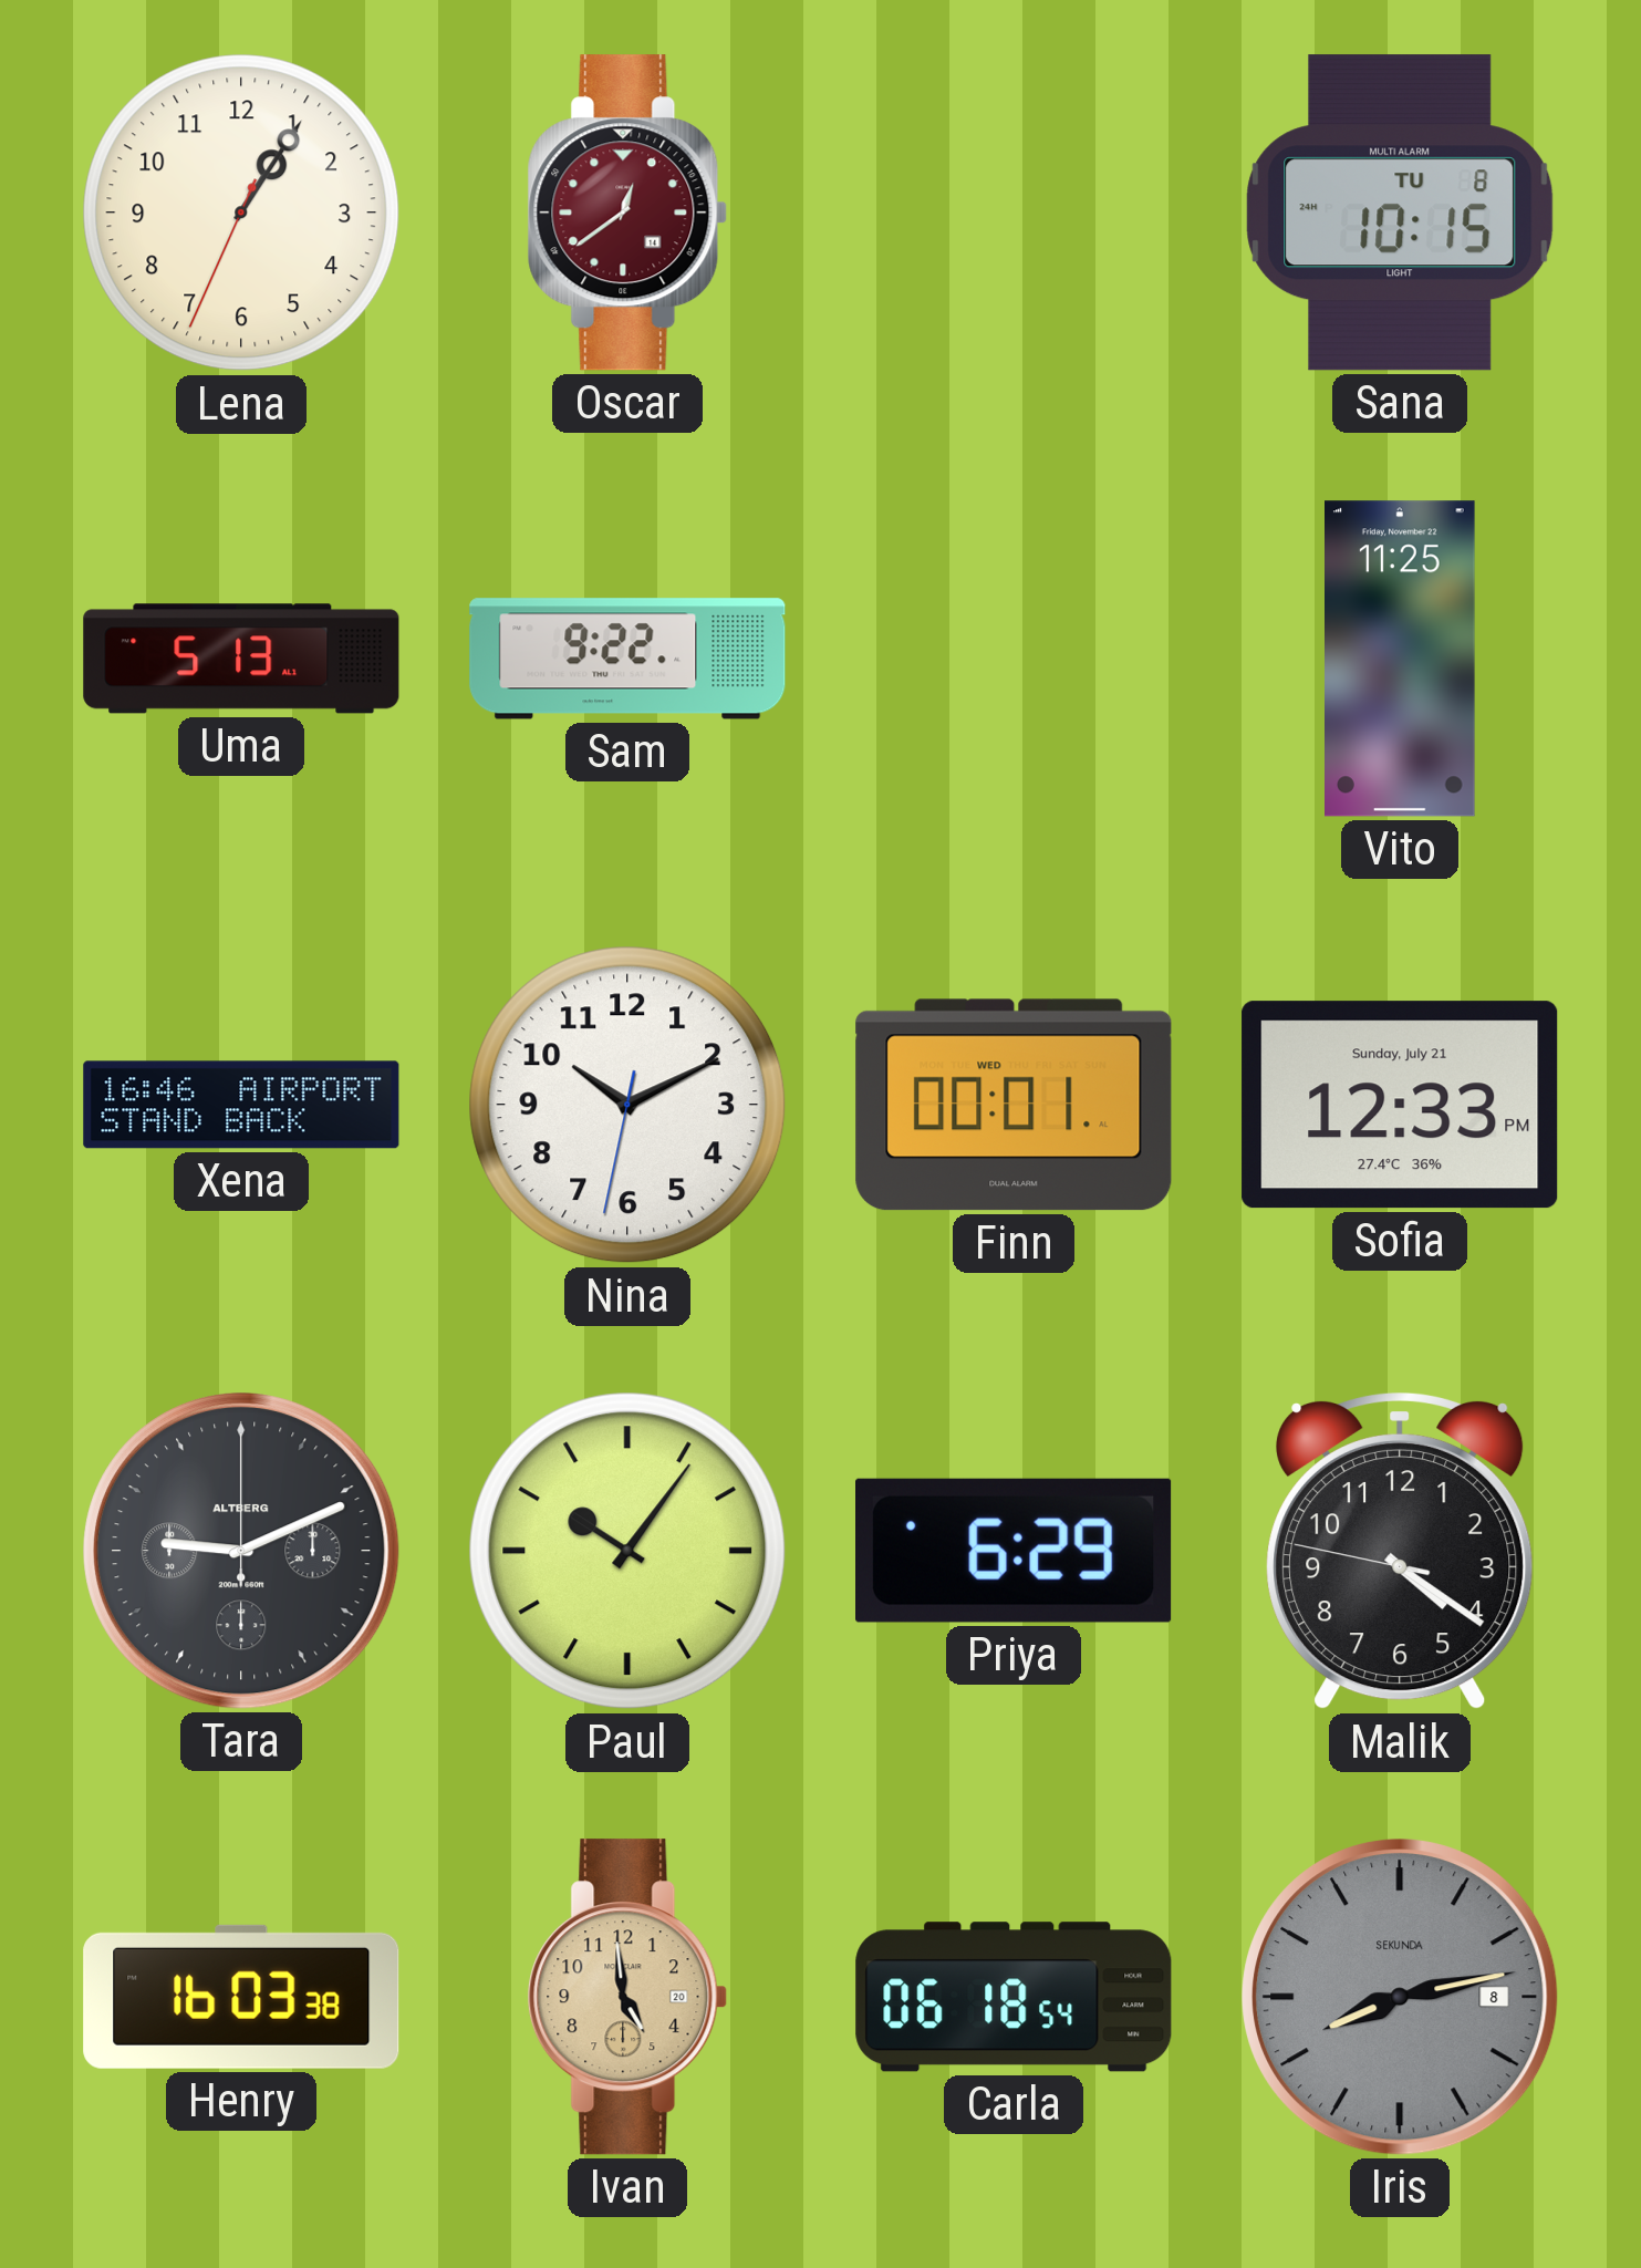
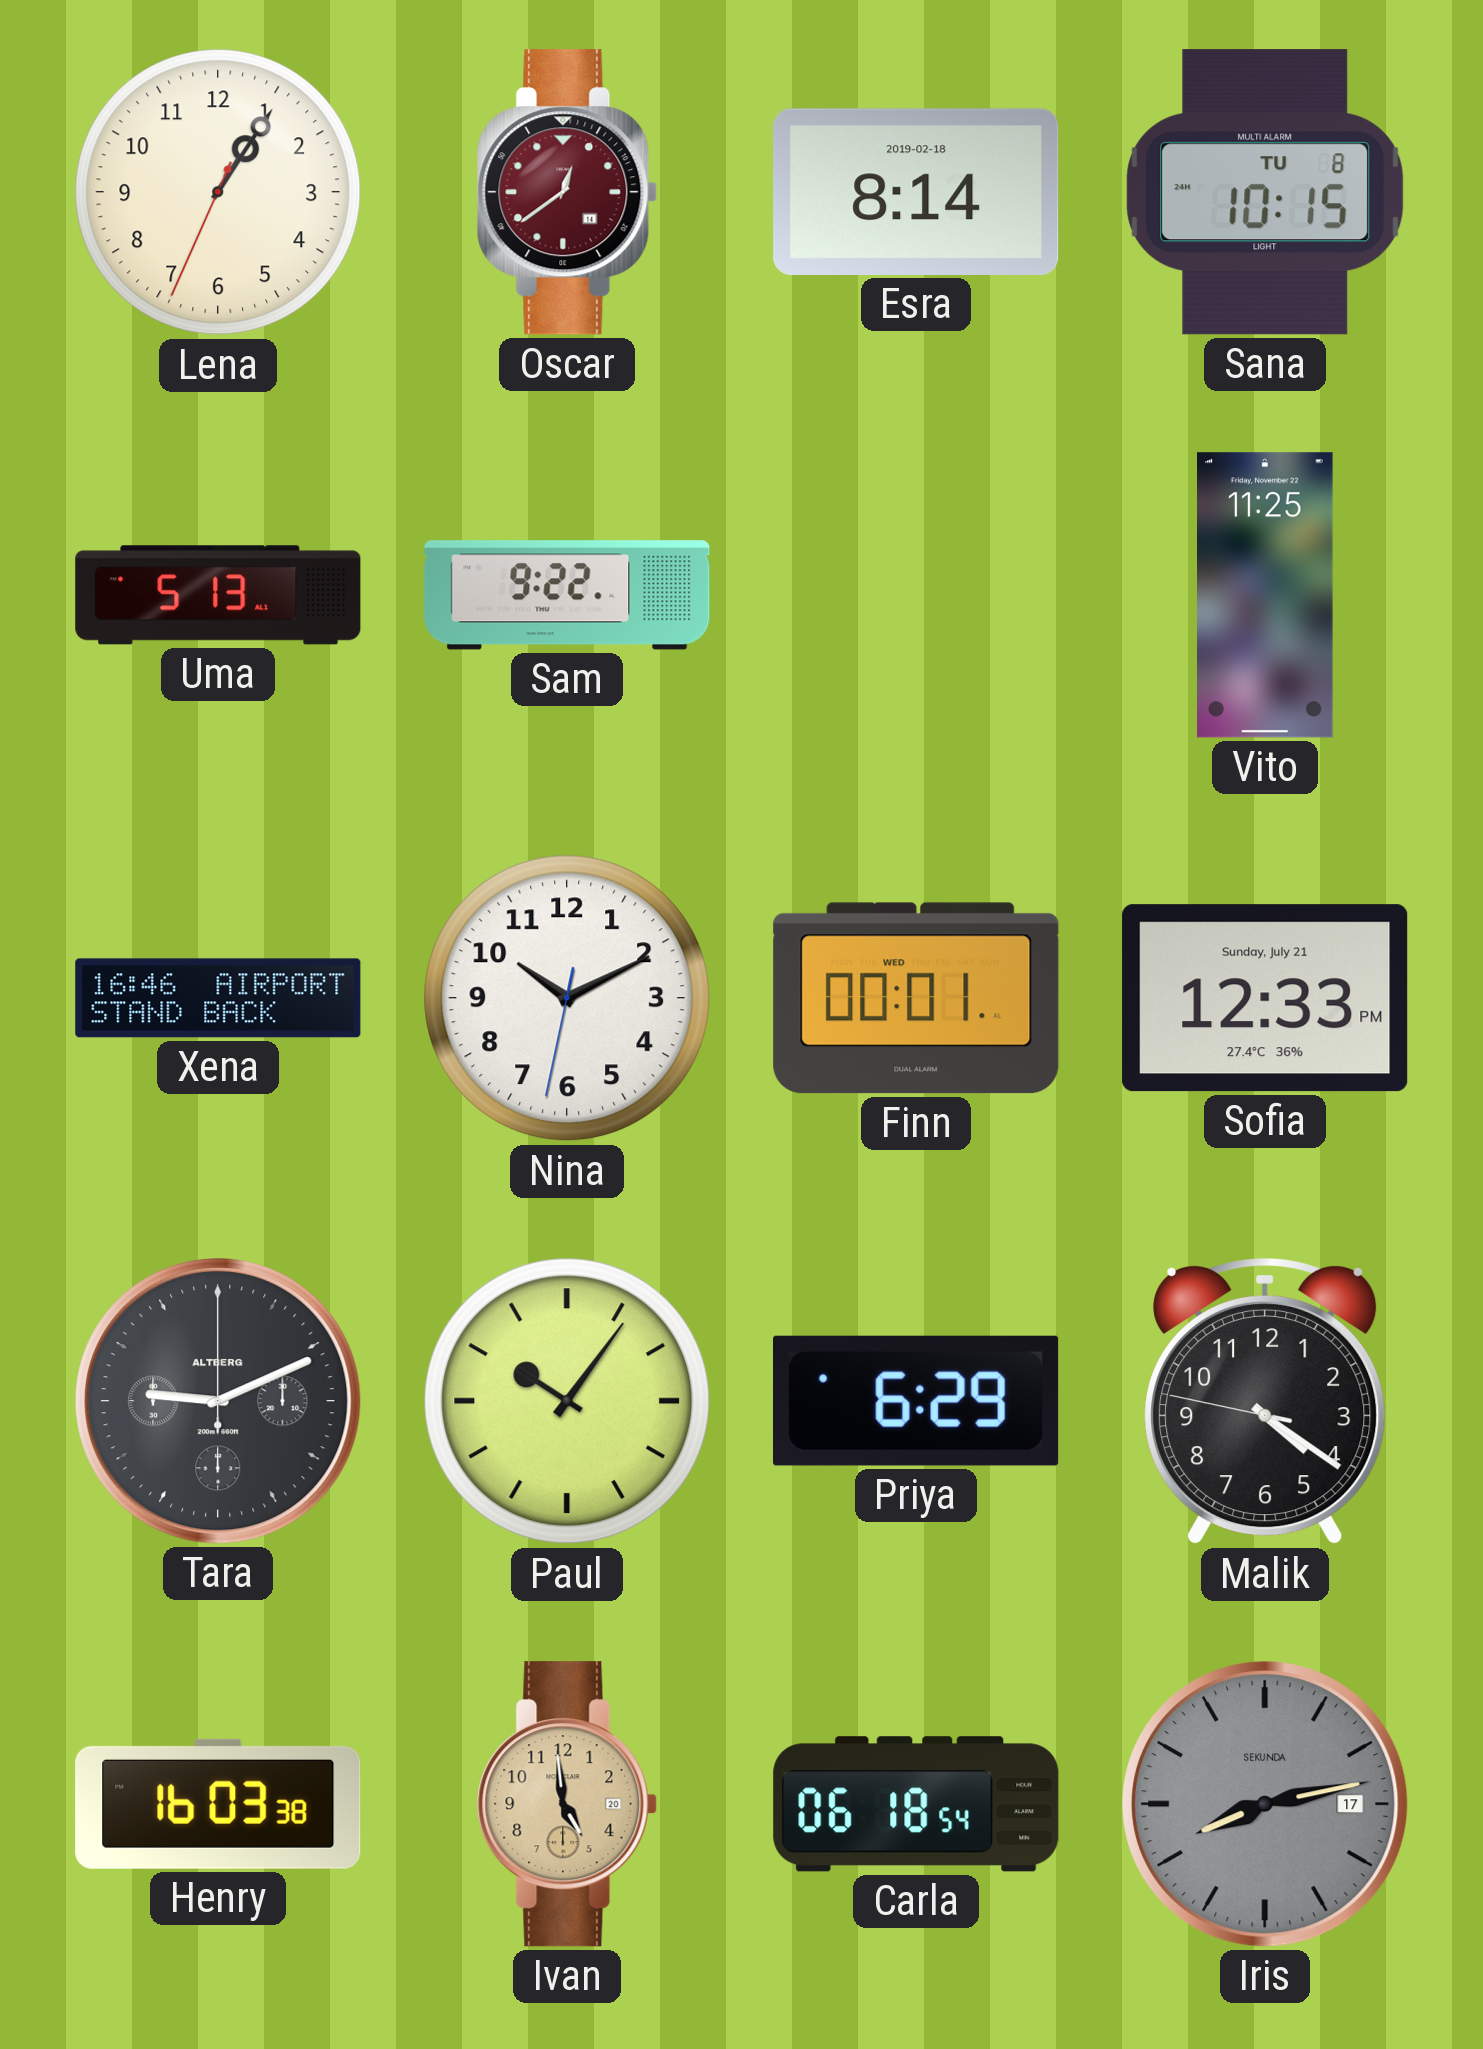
Esra: none -> 8:14 (916, 192)
Iris date: 8 -> 17 (1265, 1804)
